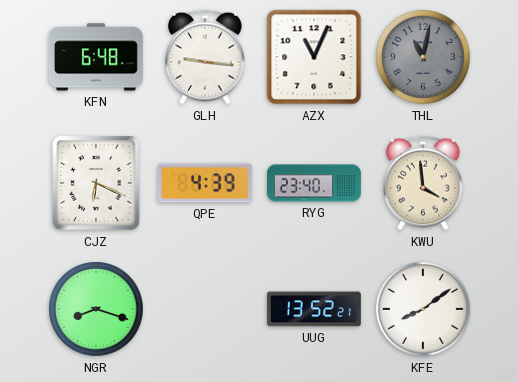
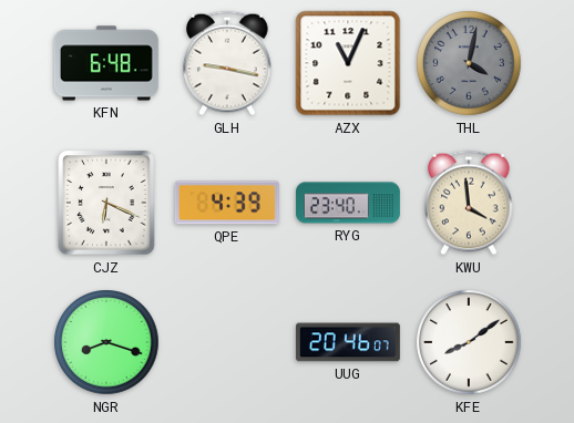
GLH: 9:16 -> 9:17 (227, 63)
THL: 11:02 -> 4:02 (469, 63)
UUG: 13:52 -> 20:46 (348, 342)
